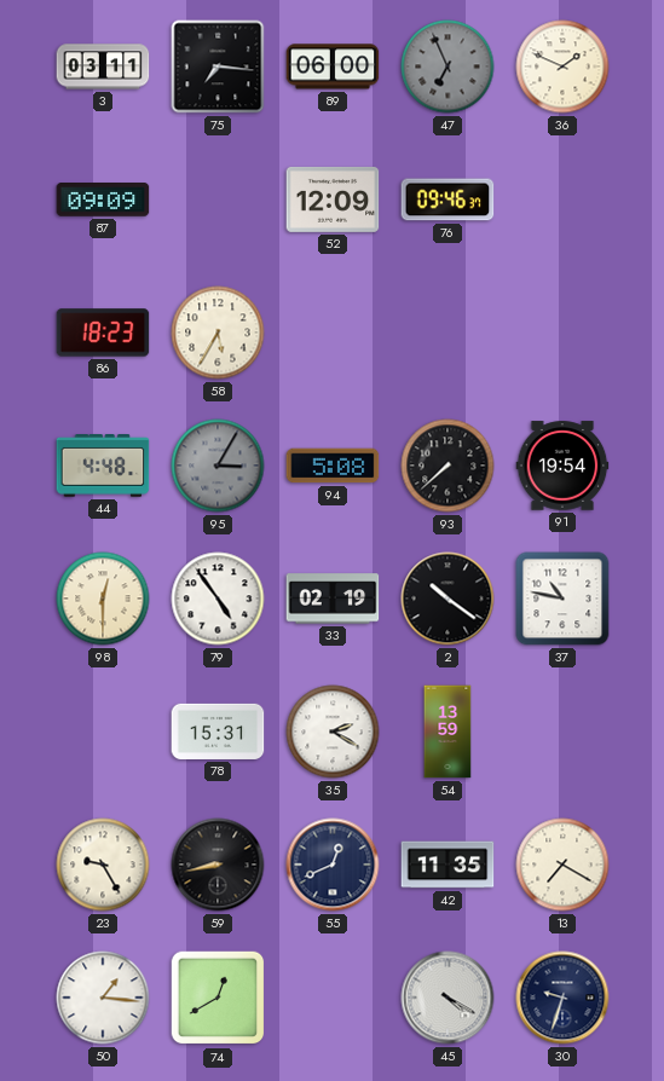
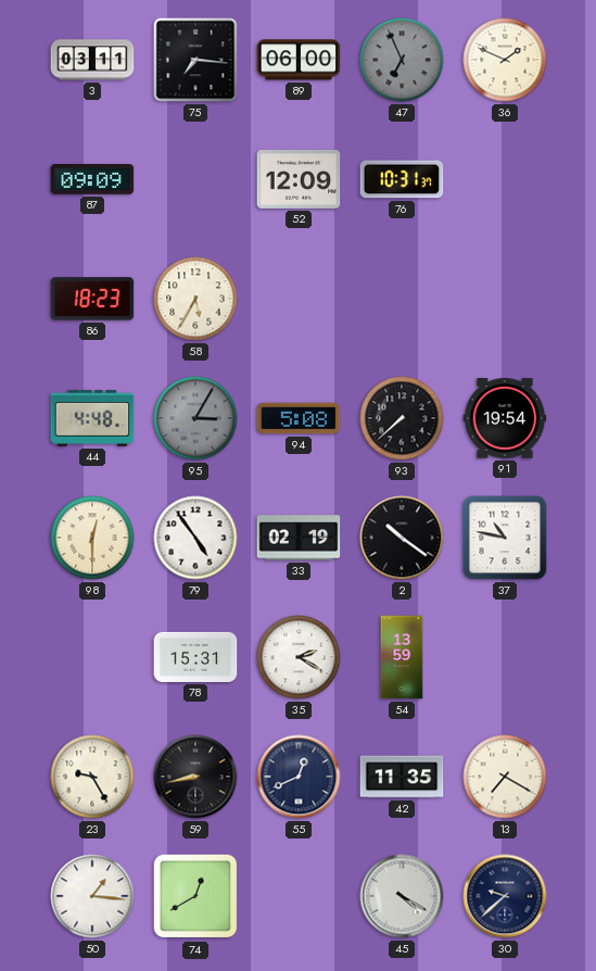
76: 09:46 -> 10:31 (402, 179)
30: 9:33 -> 9:38 (505, 896)
